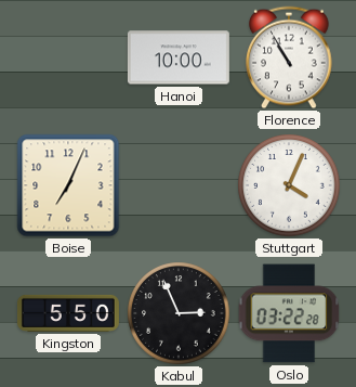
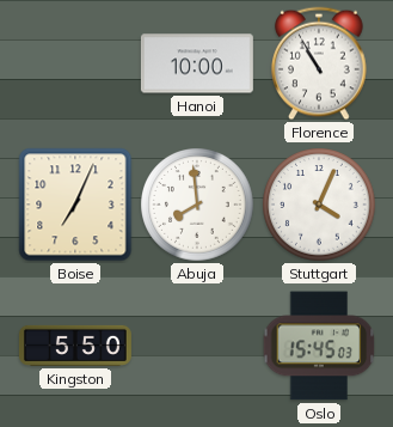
Abuja: none -> 7:59 (197, 205)
Kabul: 2:56 -> none (179, 313)
Oslo: 03:22 -> 15:45 (319, 346)
